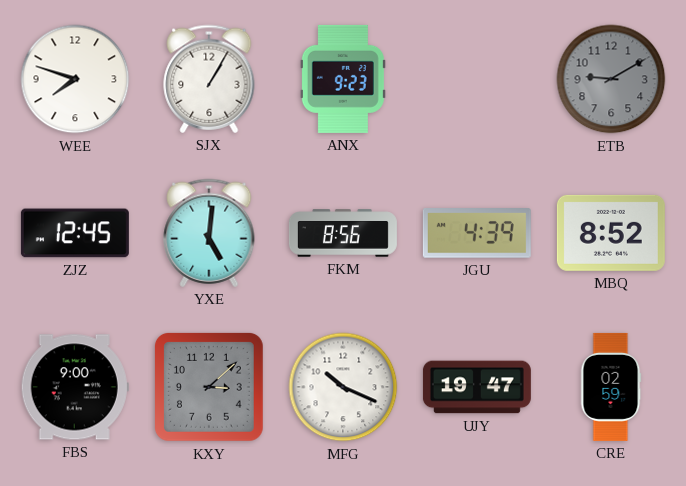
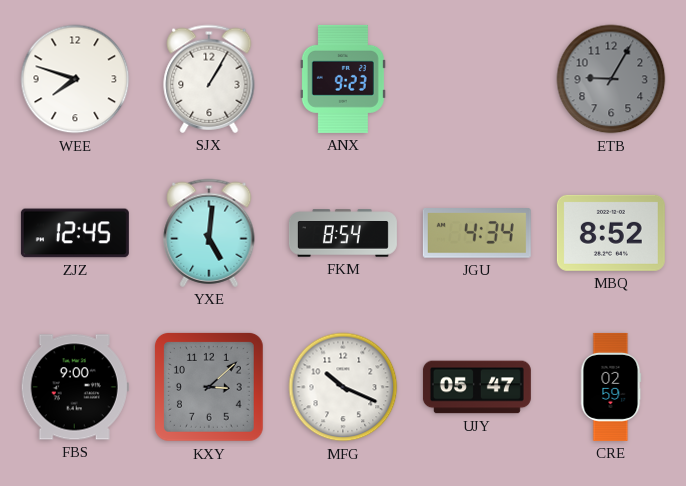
ETB: 9:10 -> 9:05 (611, 79)
FKM: 8:56 -> 8:54 (343, 233)
JGU: 4:39 -> 4:34 (477, 234)
UJY: 19:47 -> 05:47 (477, 387)
